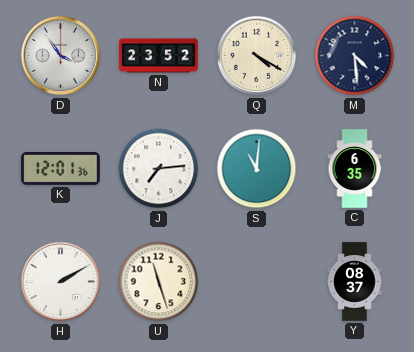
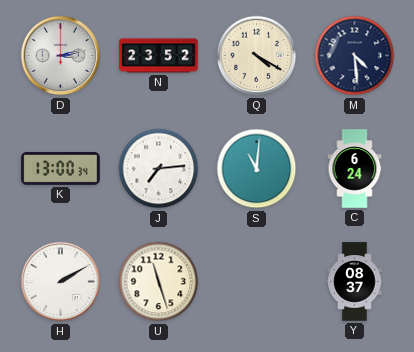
D: 3:54 -> 3:13 (61, 56)
K: 12:01 -> 13:00 (61, 169)
C: 6:35 -> 6:24 (355, 169)
